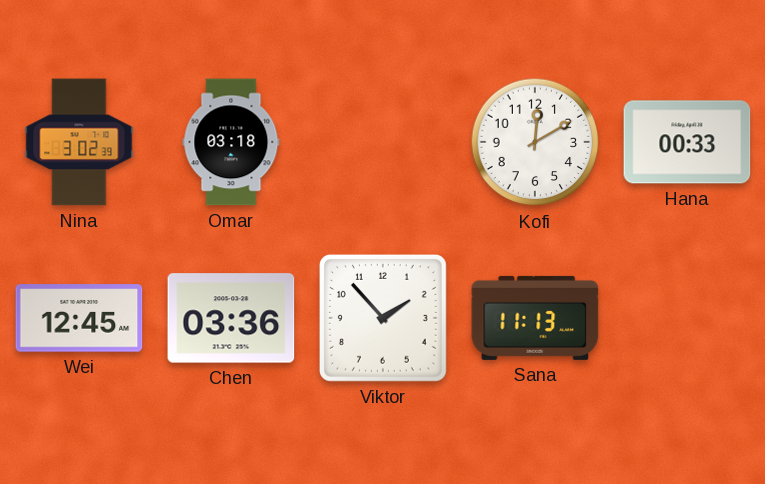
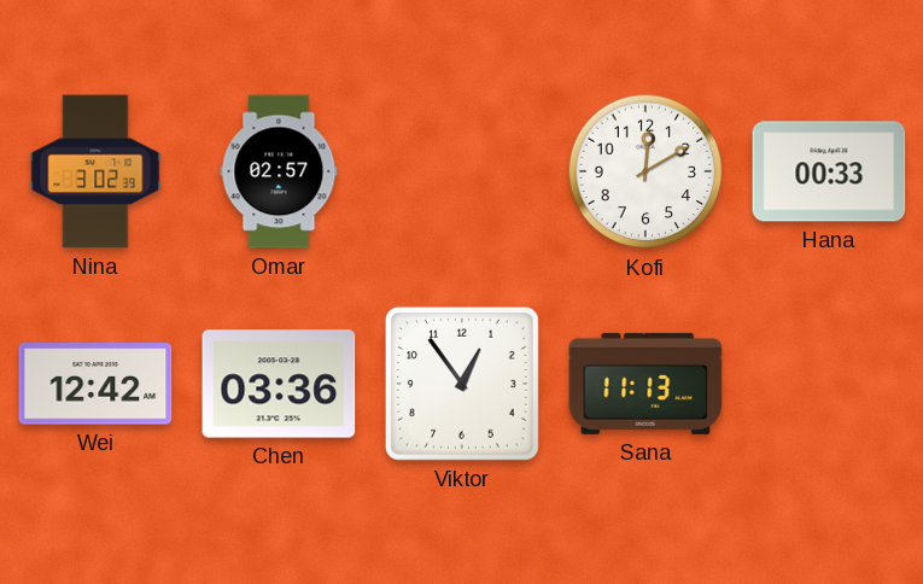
Omar: 03:18 -> 02:57 (279, 171)
Wei: 12:45 -> 12:42 (95, 384)
Viktor: 1:53 -> 12:54 (462, 384)
